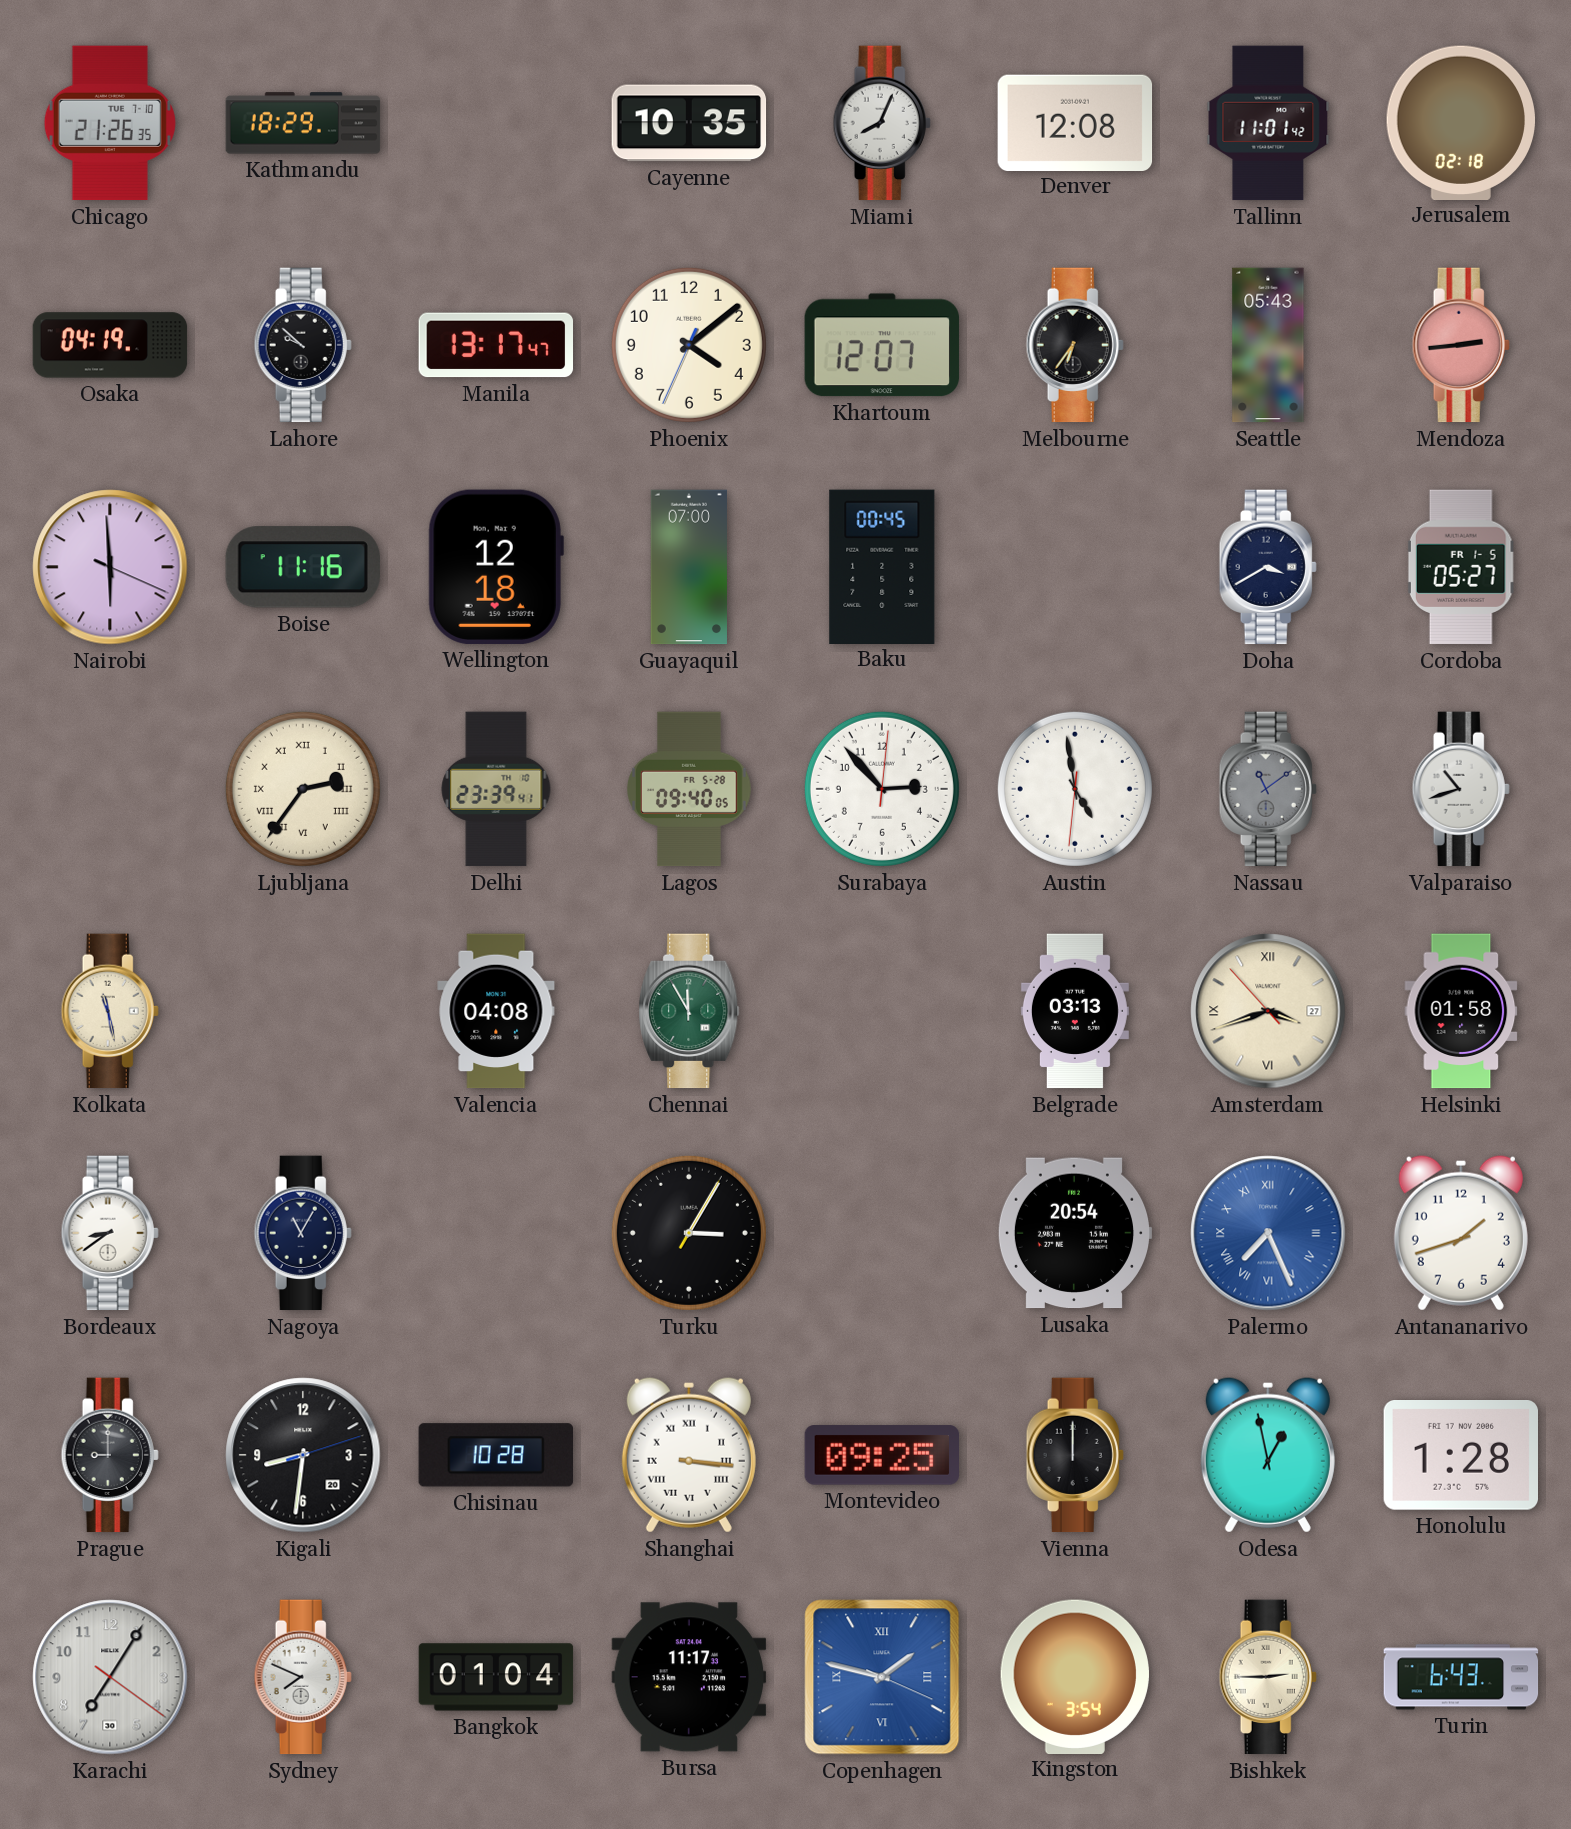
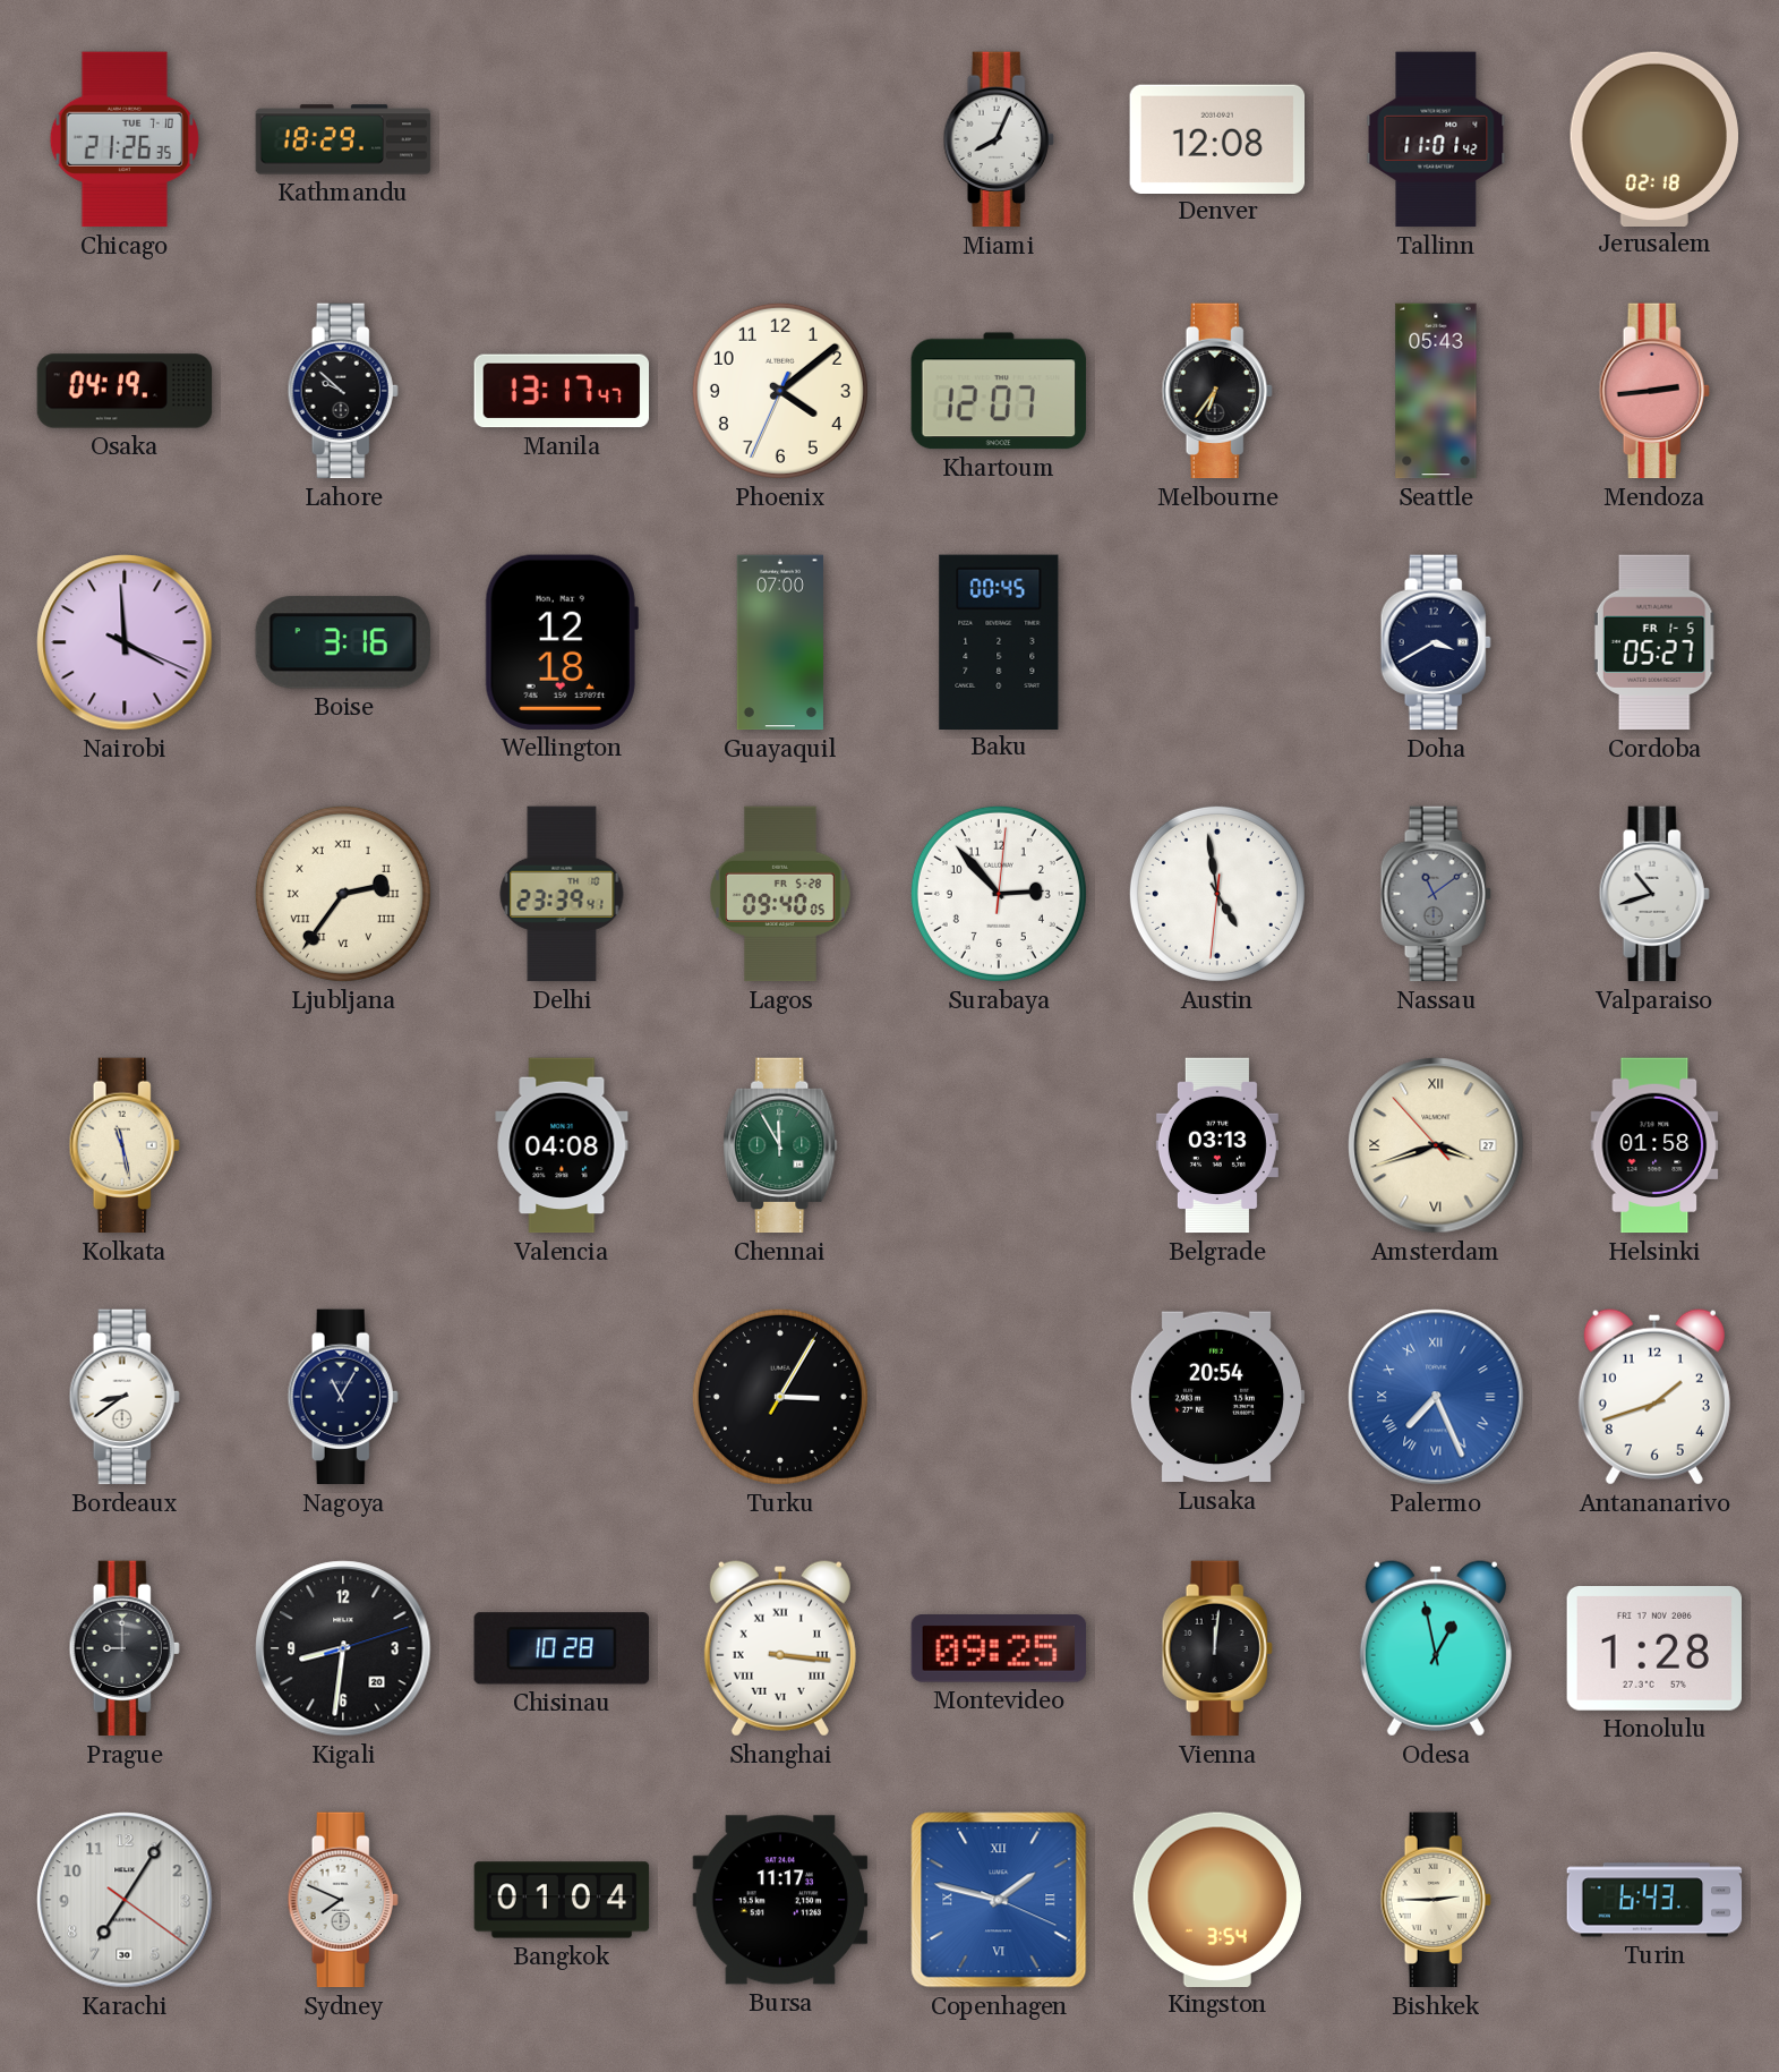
Cayenne: 10:35 -> none (689, 123)
Nairobi: 5:59 -> 3:59 (125, 642)
Boise: 11:16 -> 3:16 (343, 642)
Vienna: 12:00 -> 12:01 (1217, 1648)
